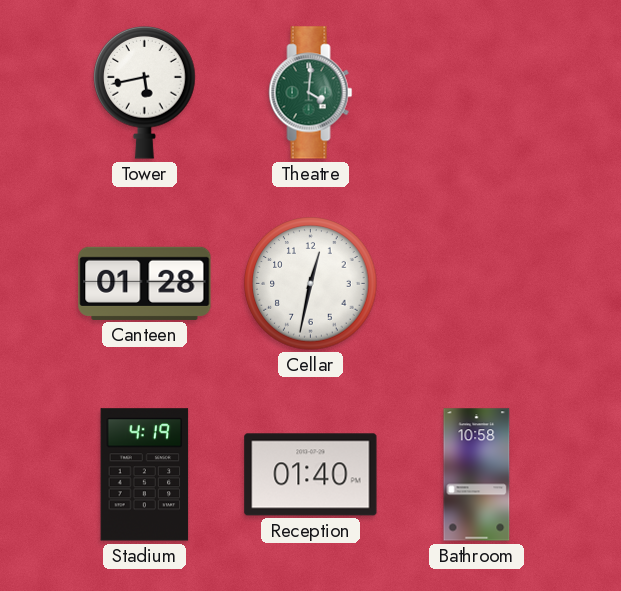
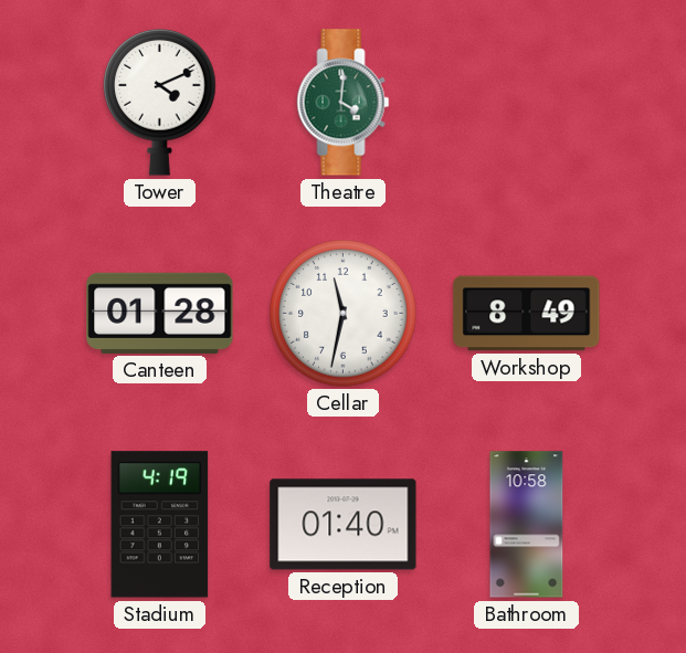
Tower: 5:43 -> 4:11 (160, 102)
Cellar: 12:32 -> 11:32 (344, 314)
Workshop: none -> 8:49 (527, 314)
